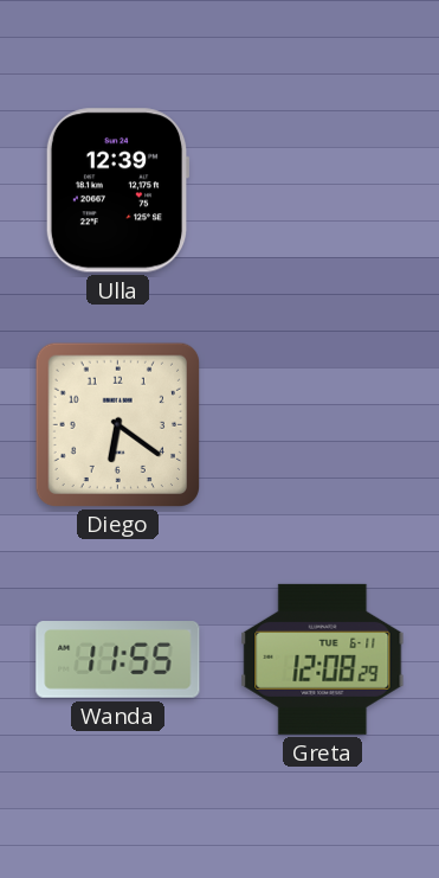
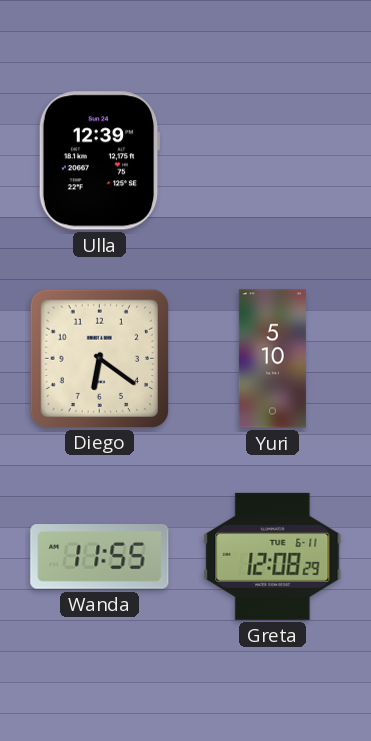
Yuri: none -> 5:10 (272, 359)
